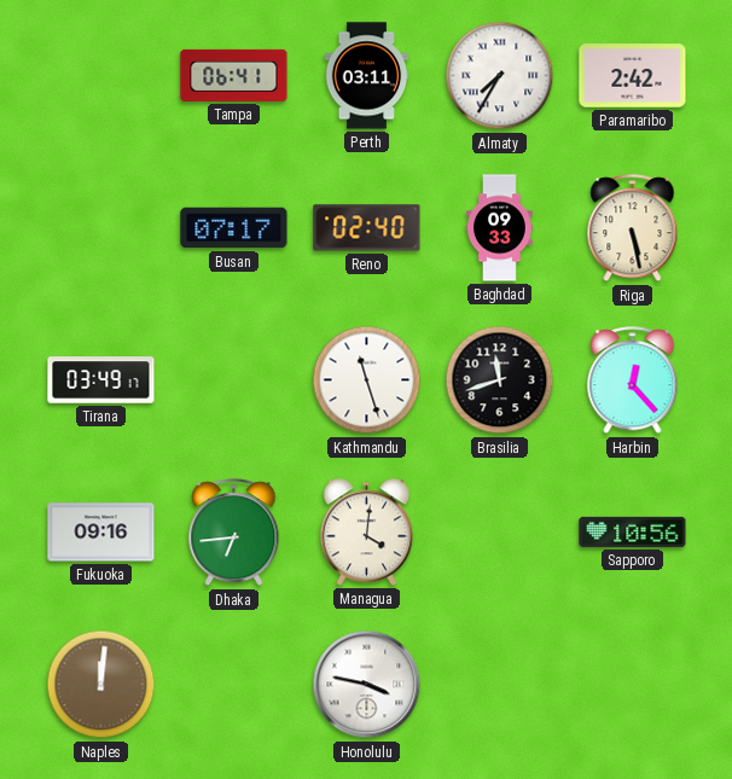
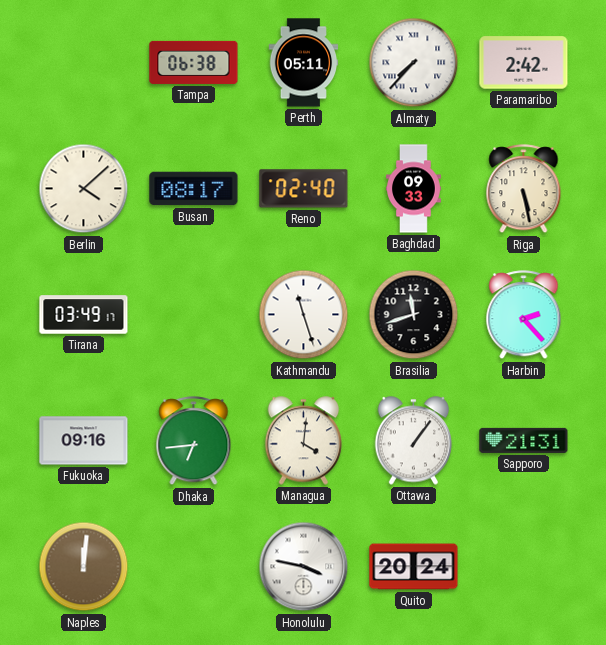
Tampa: 06:41 -> 06:38 (194, 62)
Perth: 03:11 -> 05:11 (304, 63)
Almaty: 7:35 -> 7:37 (414, 63)
Berlin: none -> 4:08 (84, 189)
Busan: 07:17 -> 08:17 (194, 189)
Harbin: 12:23 -> 2:23 (524, 315)
Ottawa: none -> 1:06 (414, 441)
Sapporo: 10:56 -> 21:31 (524, 440)
Quito: none -> 20:24 (414, 567)
